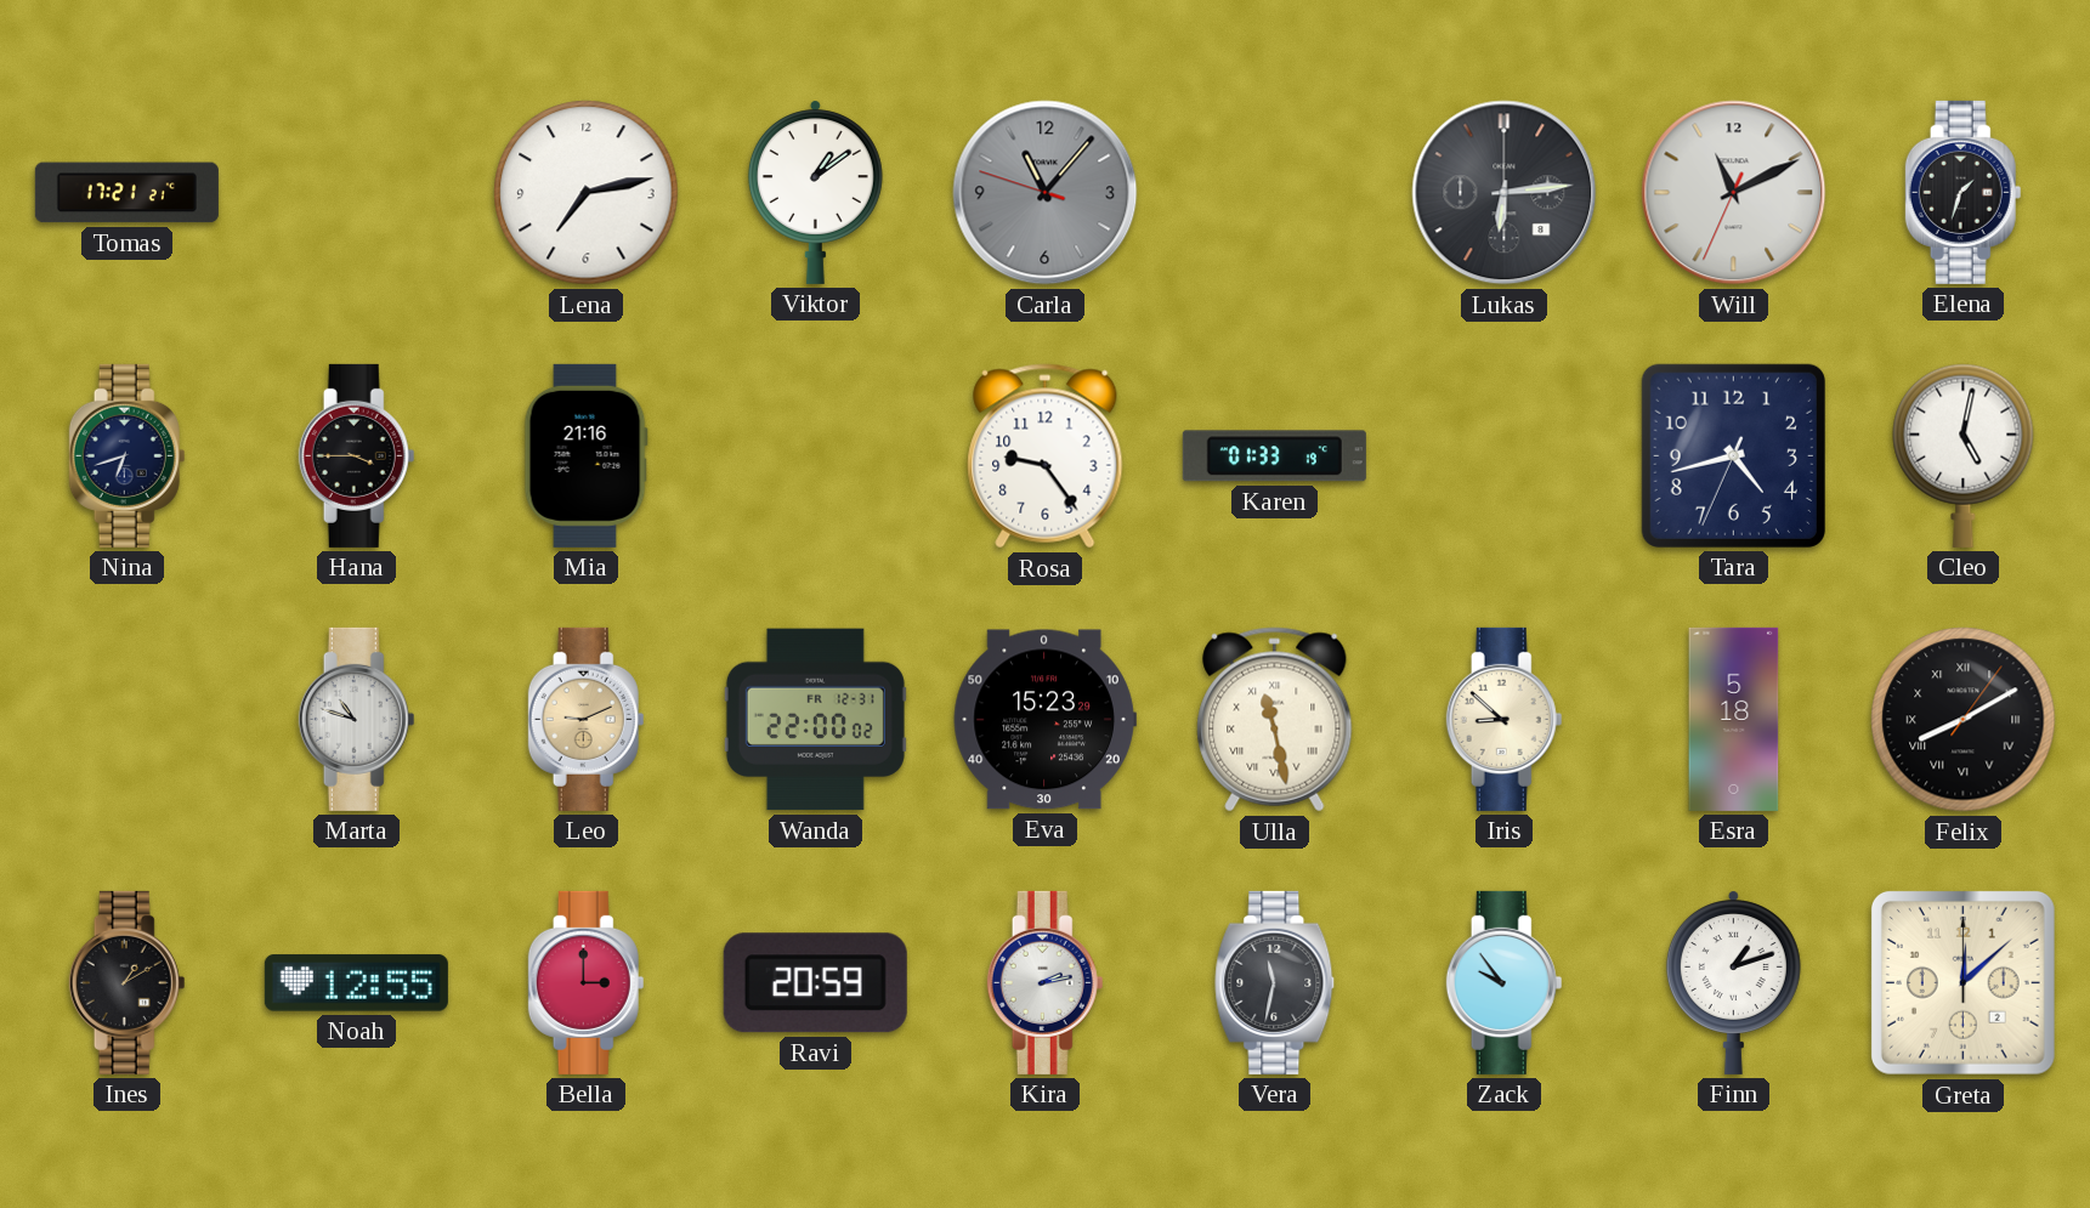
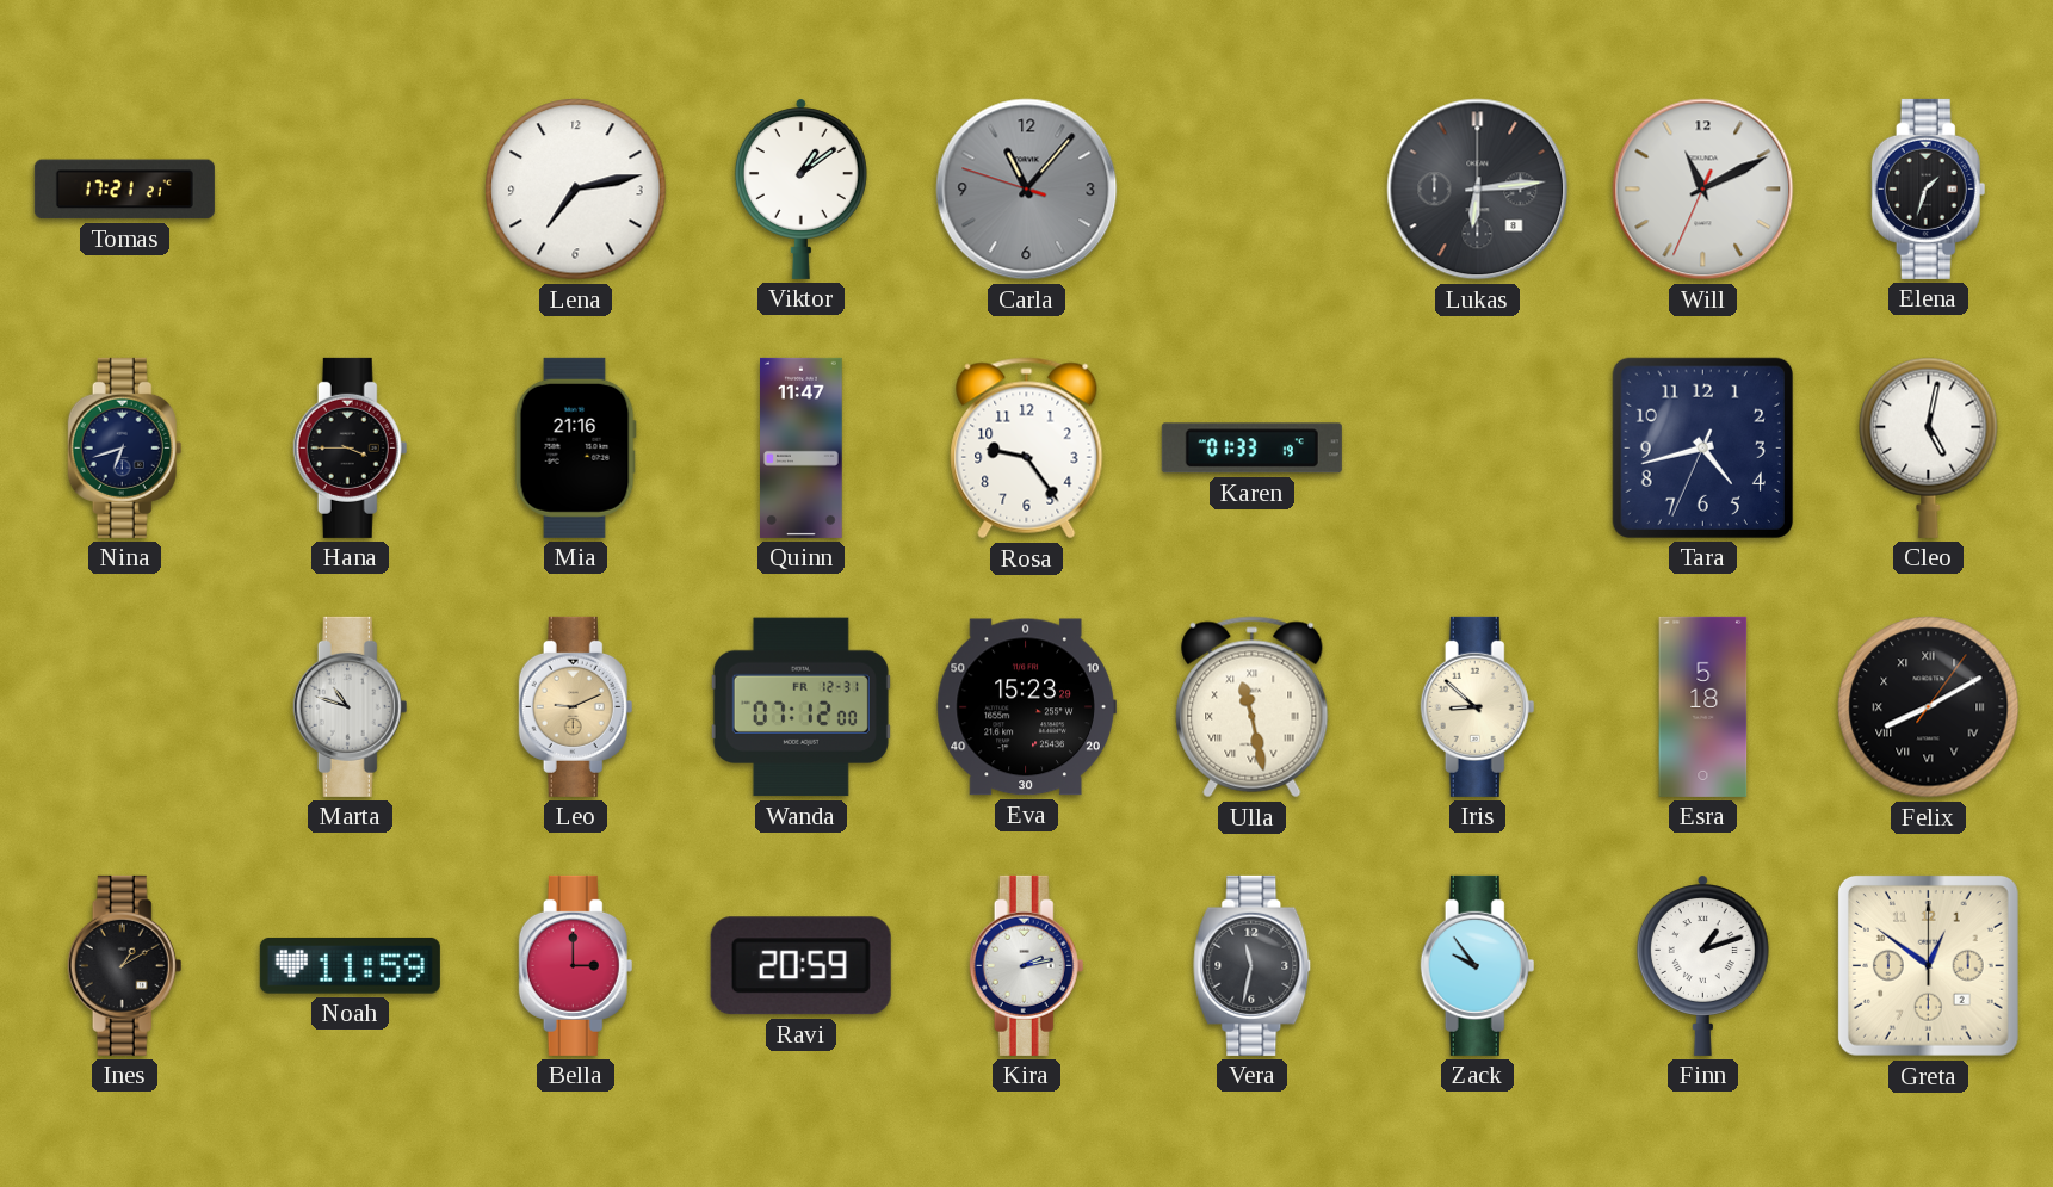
Quinn: none -> 11:47 (802, 447)
Wanda: 22:00 -> 07:12 (800, 707)
Noah: 12:55 -> 11:59 (350, 966)
Greta: 12:08 -> 12:51 (1928, 965)
